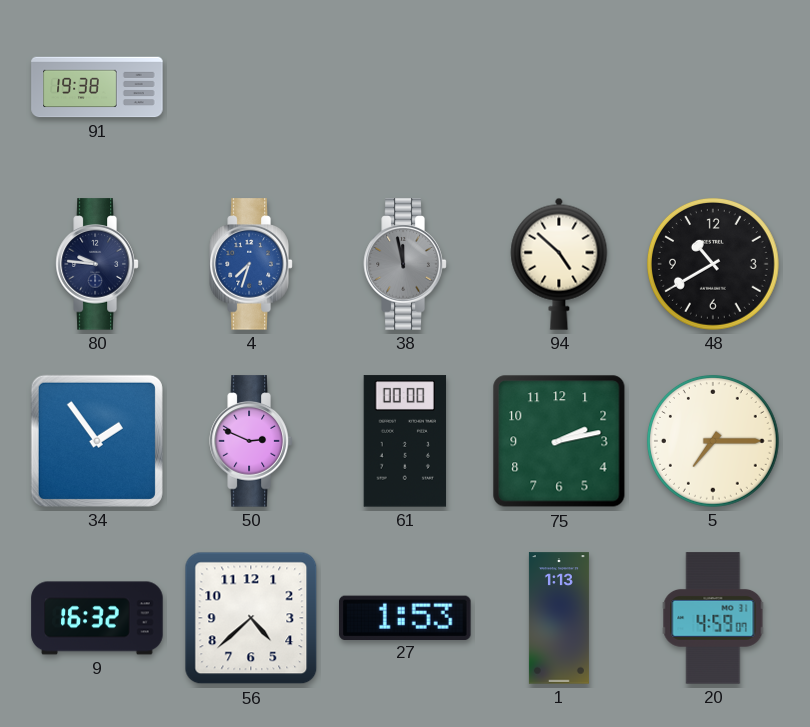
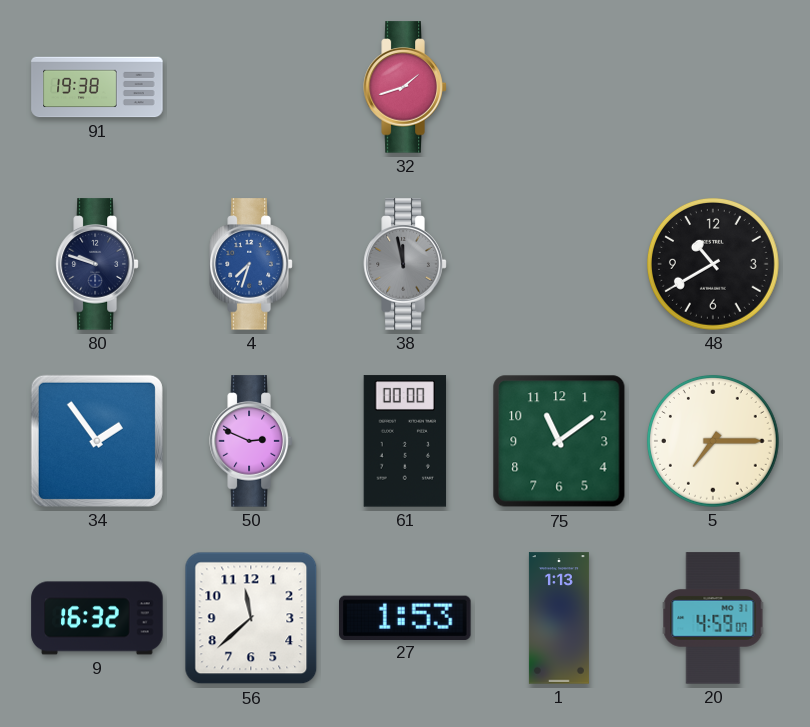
32: none -> 1:42 (405, 87)
80: 9:46 -> 9:48 (97, 264)
94: 4:52 -> none (559, 264)
75: 2:13 -> 11:09 (559, 441)
56: 4:38 -> 11:38 (251, 618)
